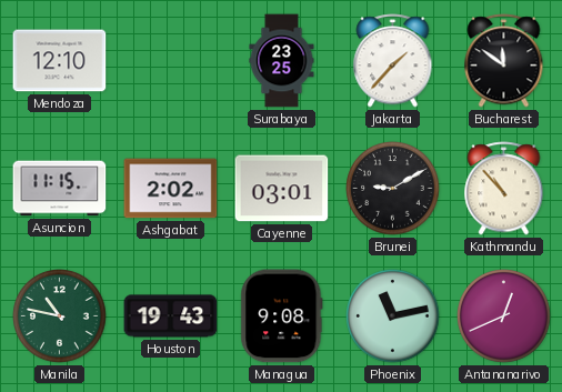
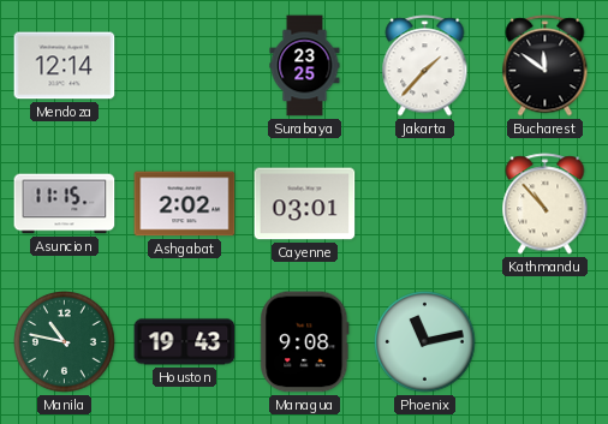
Mendoza: 12:10 -> 12:14 (65, 66)
Brunei: 9:10 -> none (393, 189)
Antananarivo: 12:41 -> none (504, 316)
